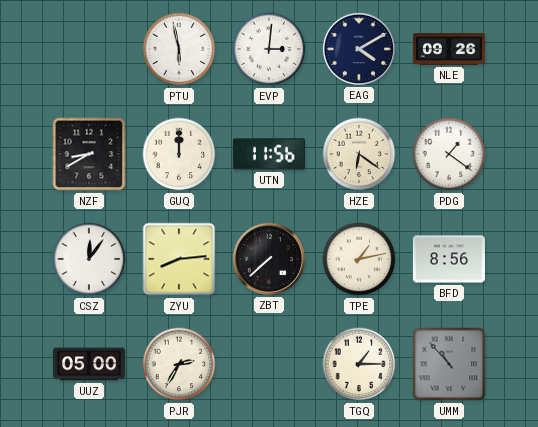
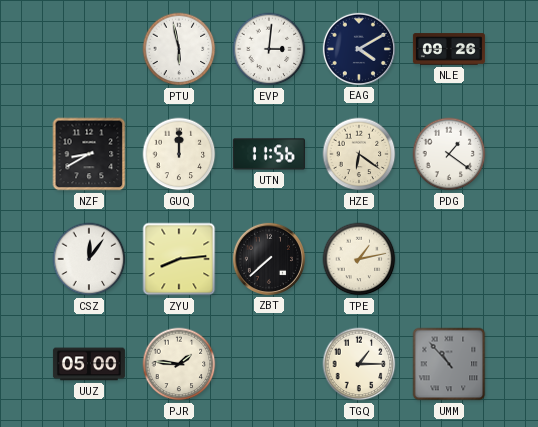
BFD: 8:56 -> none (449, 259)
PJR: 2:35 -> 1:46 (179, 364)
